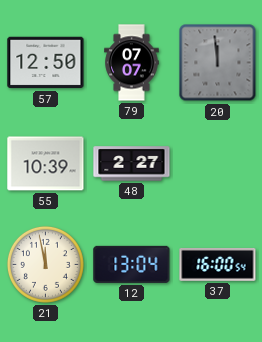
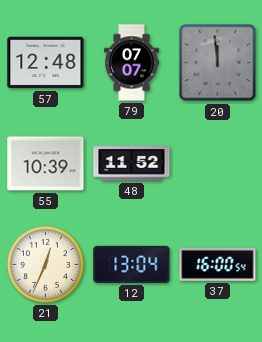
57: 12:50 -> 12:48 (46, 63)
48: 2:27 -> 11:52 (132, 164)
21: 11:58 -> 12:34 (45, 264)
